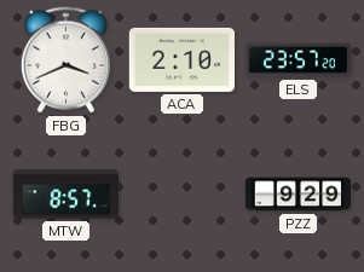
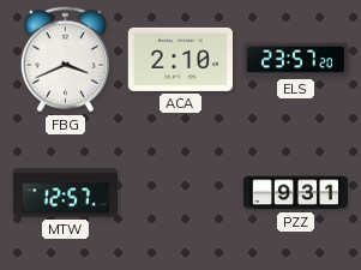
MTW: 8:57 -> 12:57 (65, 193)
PZZ: 9:29 -> 9:31 (296, 193)
